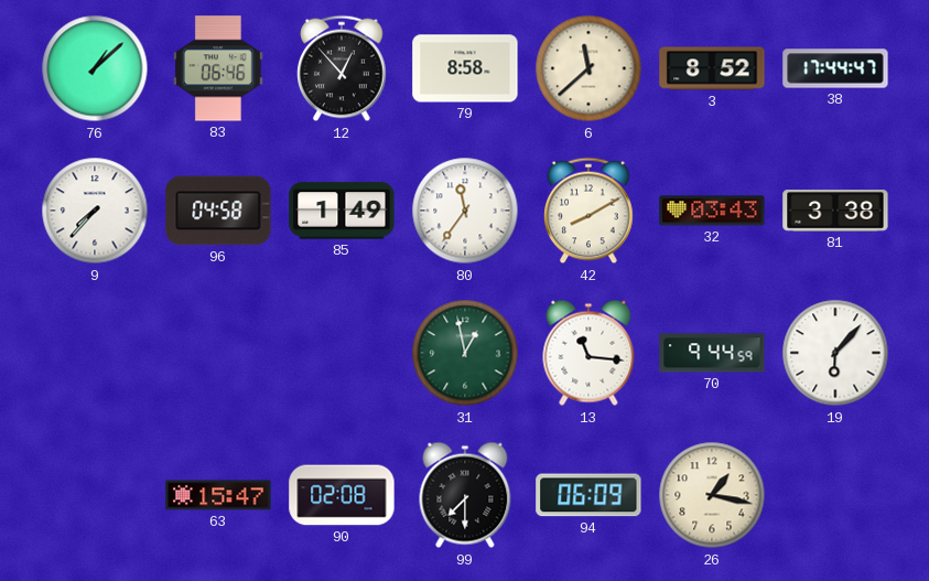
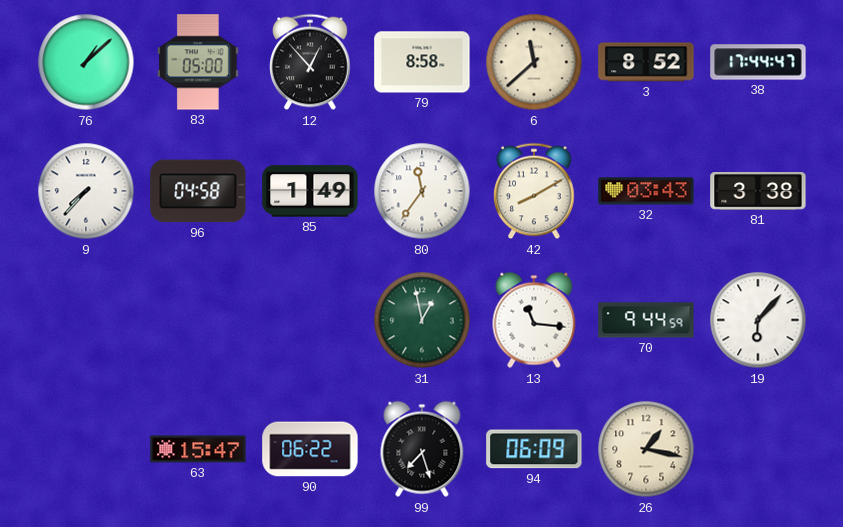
83: 06:46 -> 05:00 (199, 62)
90: 02:08 -> 06:22 (310, 449)
99: 7:30 -> 7:27 (422, 449)
